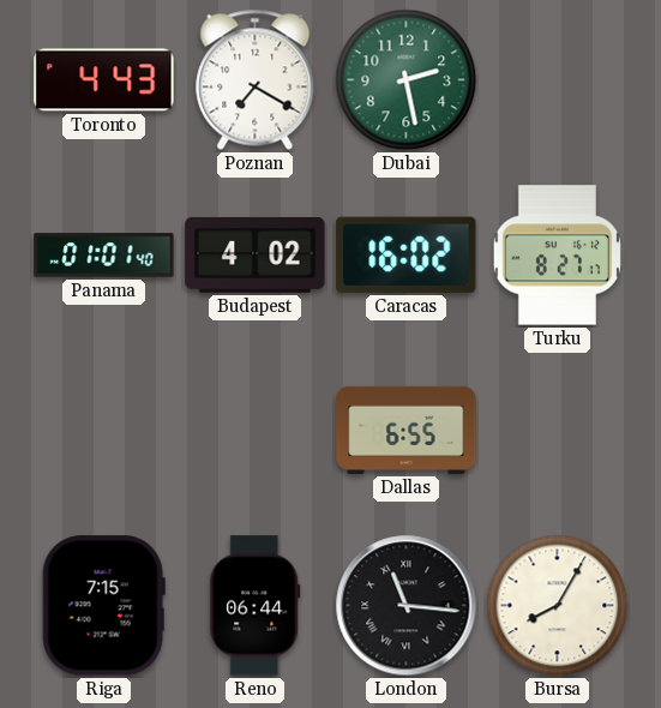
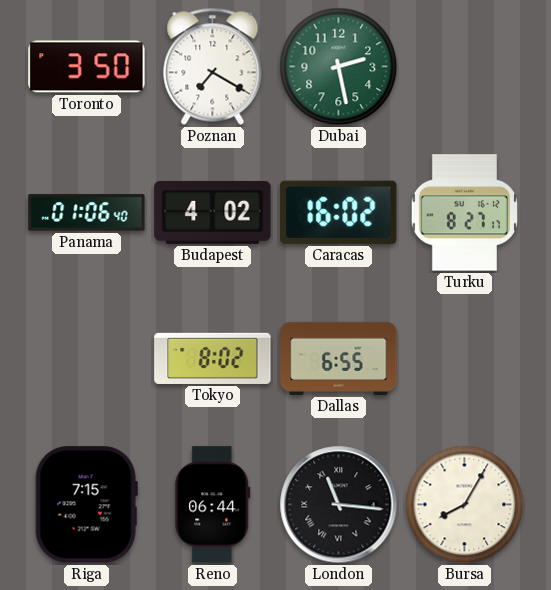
Toronto: 4:43 -> 3:50 (87, 67)
Panama: 01:01 -> 01:06 (87, 213)
Tokyo: none -> 8:02 (213, 358)
